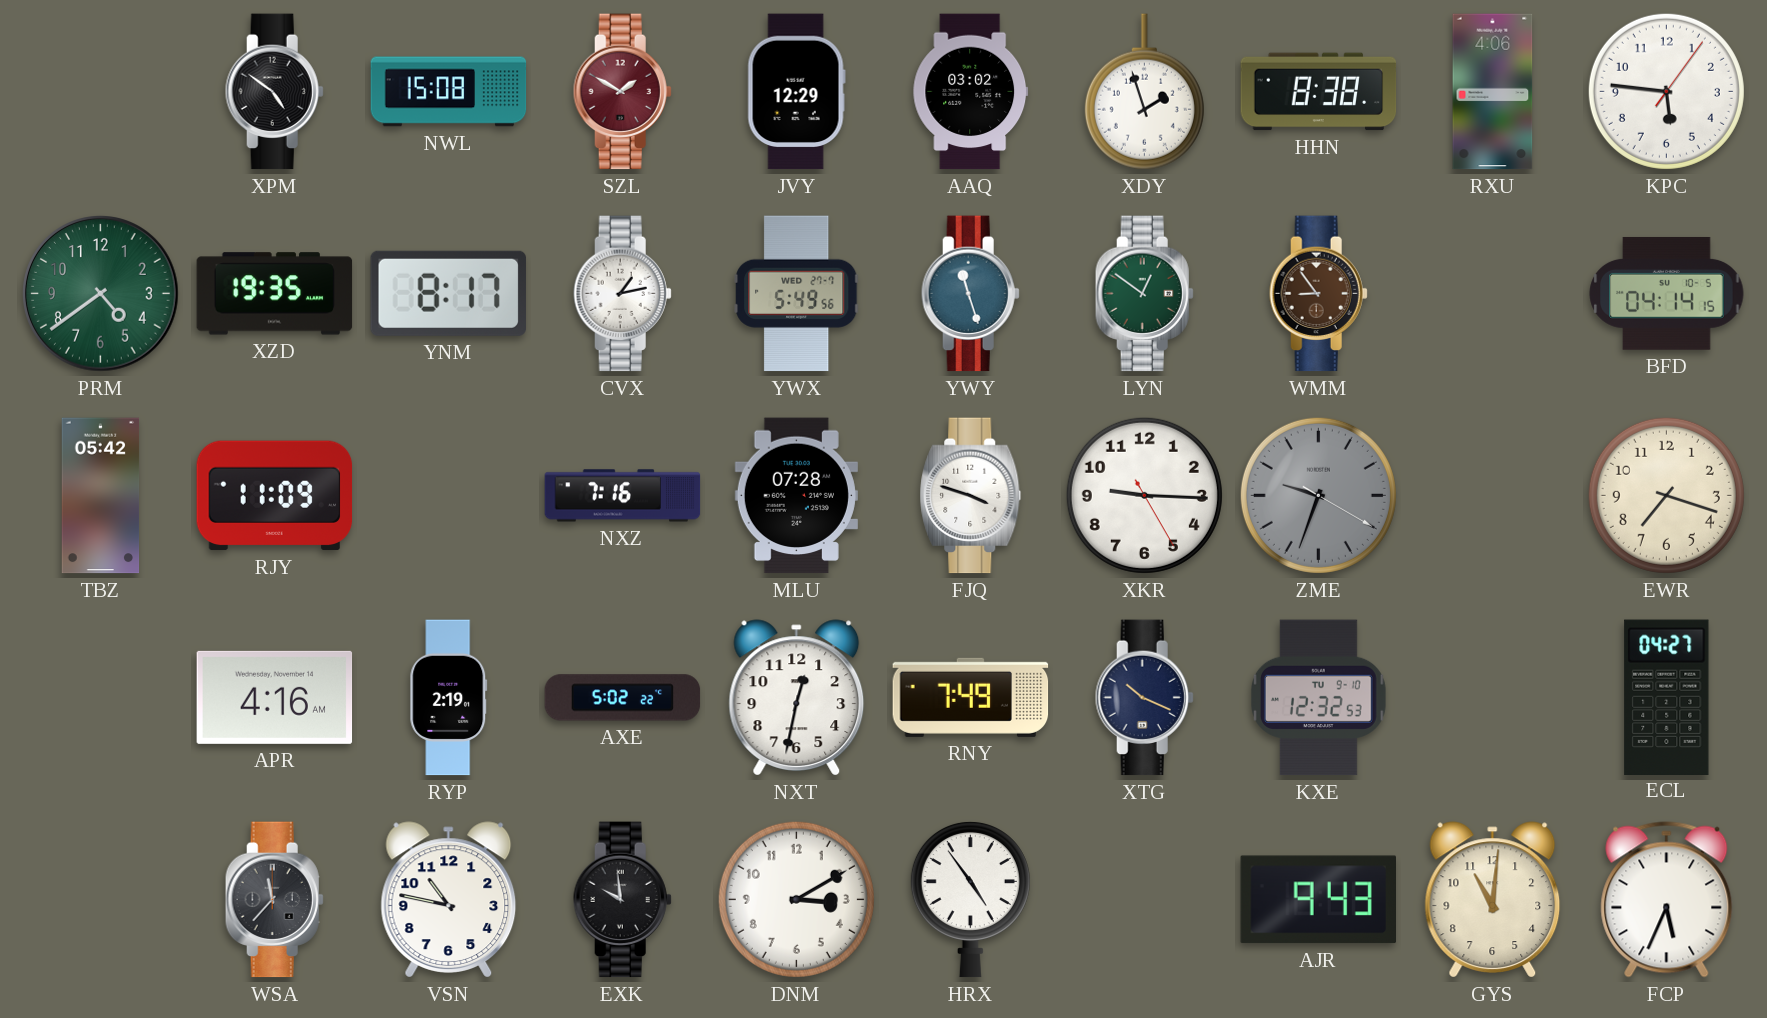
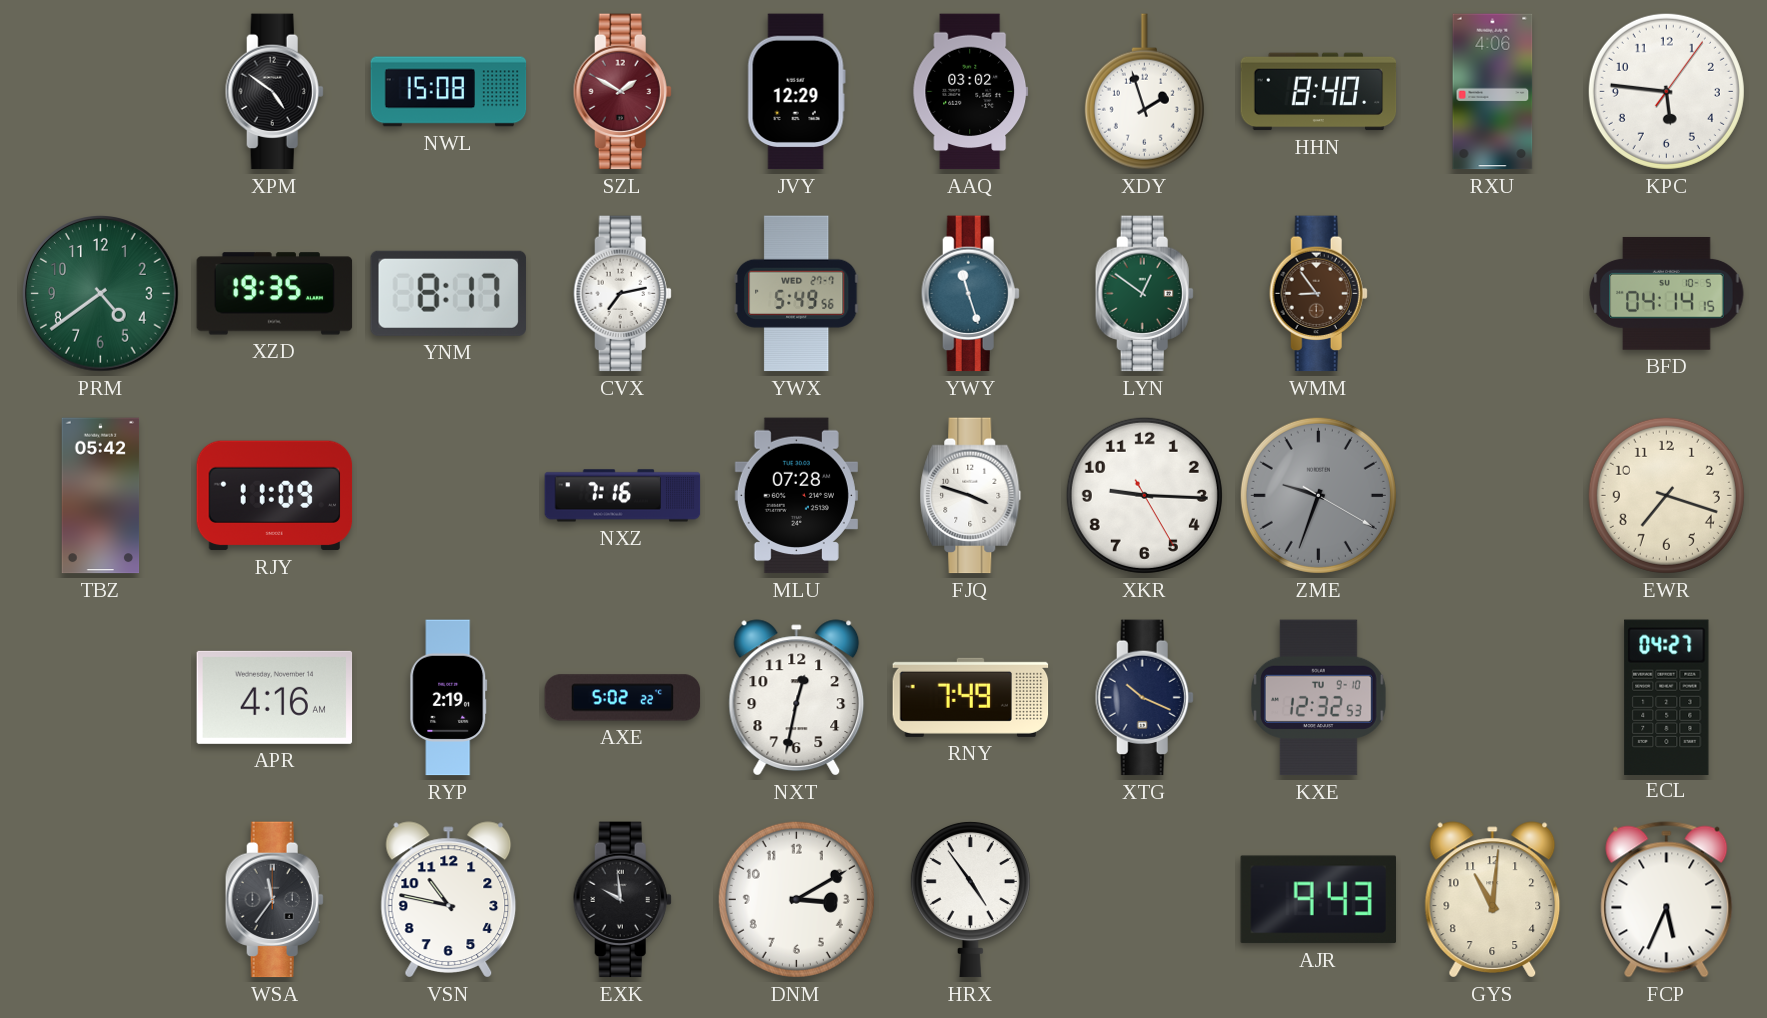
HHN: 8:38 -> 8:40 (1319, 92)
CVX: 1:13 -> 7:13 (622, 294)
WSA: 11:37 -> 11:36 (274, 900)
